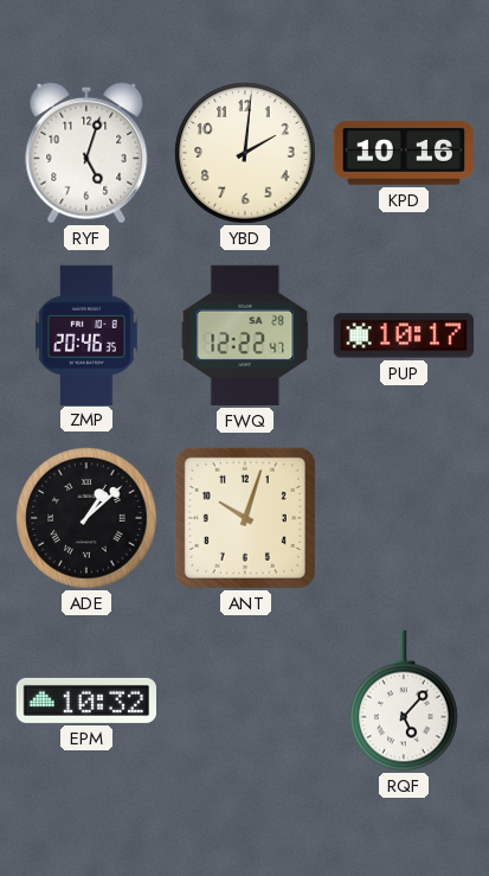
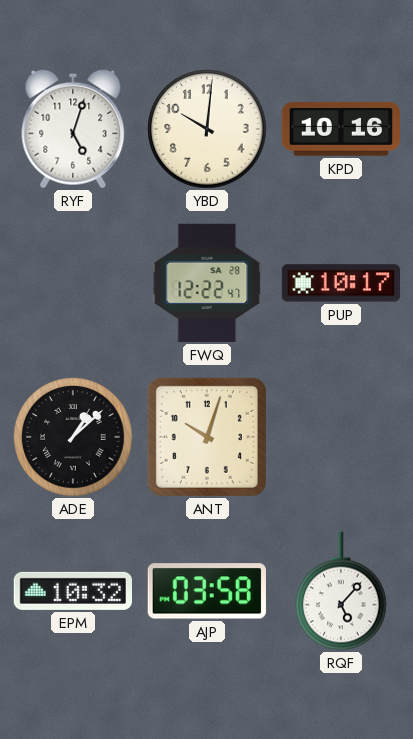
YBD: 2:01 -> 10:01 (207, 129)
ZMP: 20:46 -> none (88, 334)
AJP: none -> 03:58 (207, 591)
